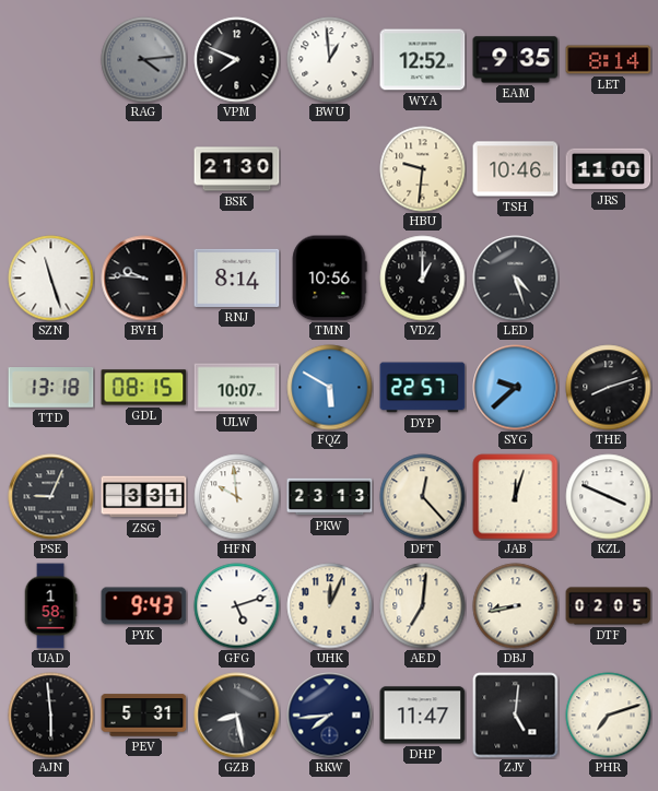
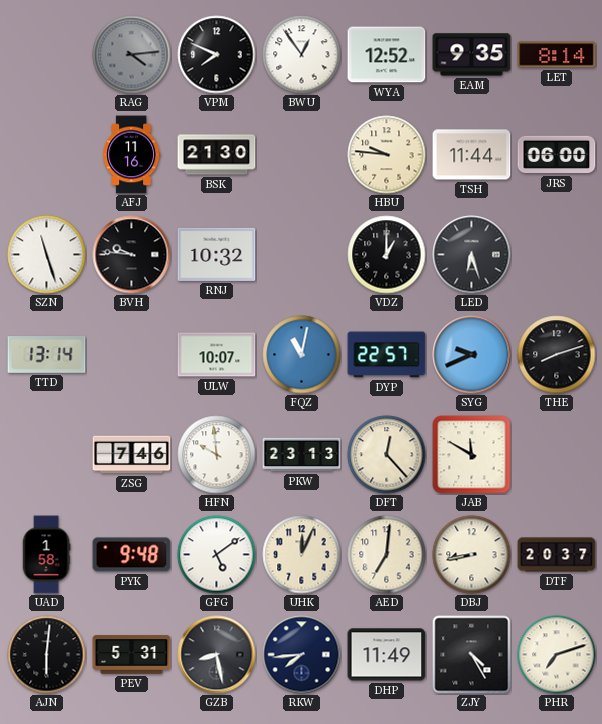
BWU: 12:59 -> 12:54 (302, 55)
AFJ: none -> 11:16 (132, 155)
HBU: 9:31 -> 9:46 (387, 155)
TSH: 10:46 -> 11:44 (472, 155)
JRS: 11:00 -> 06:00 (557, 155)
RNJ: 8:14 -> 10:32 (217, 254)
TMN: 10:56 -> none (329, 279)
LED: 4:27 -> 6:27 (472, 255)
TTD: 13:18 -> 13:14 (47, 355)
GDL: 08:15 -> none (144, 388)
FQZ: 5:50 -> 11:02 (302, 355)
SYG: 9:38 -> 9:41 (472, 355)
PSE: 9:04 -> none (51, 497)
ZSG: 3:31 -> 7:46 (132, 455)
JAB: 12:03 -> 11:50 (472, 455)
KZL: 3:49 -> none (609, 497)
PYK: 9:43 -> 9:48 (132, 555)
GFG: 5:12 -> 5:09 (217, 555)
DTF: 02:05 -> 20:37 (557, 555)
AJN: 5:59 -> 6:01 (47, 655)
DHP: 11:47 -> 11:49 (387, 655)
ZJY: 5:01 -> 4:25 (472, 655)
